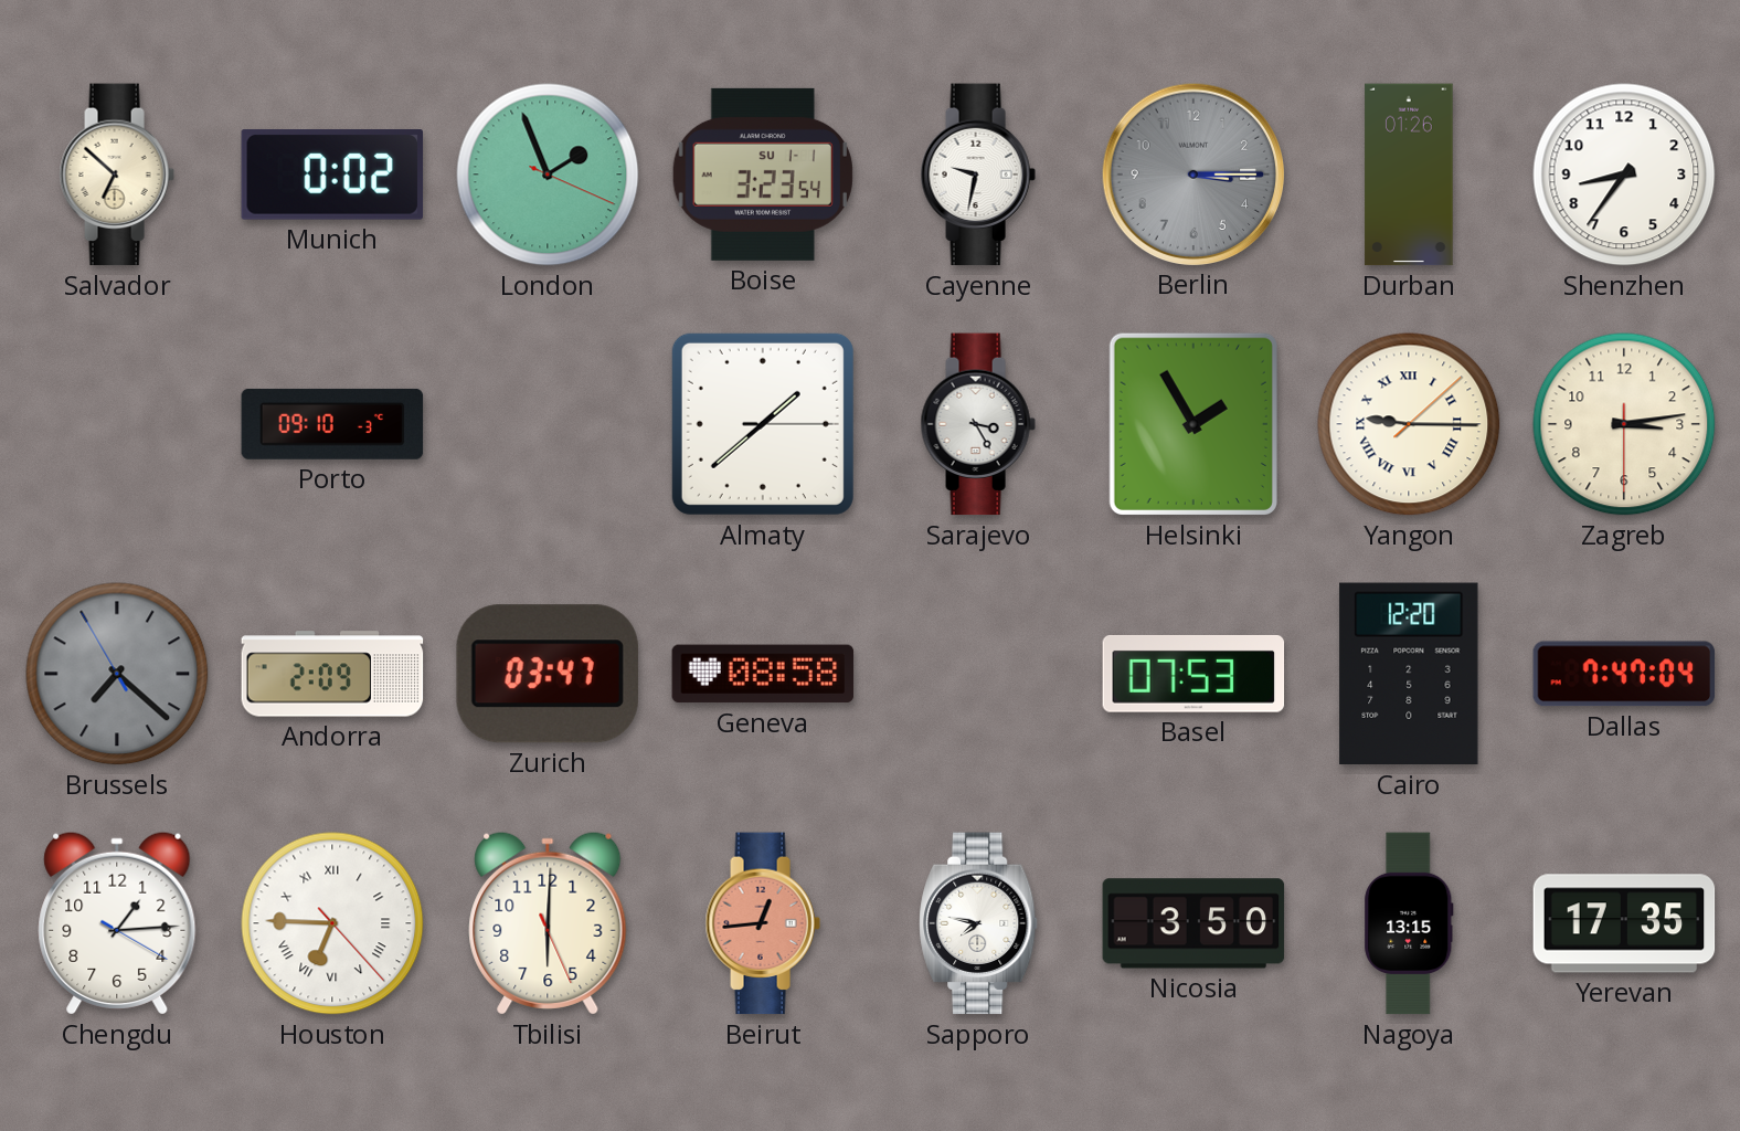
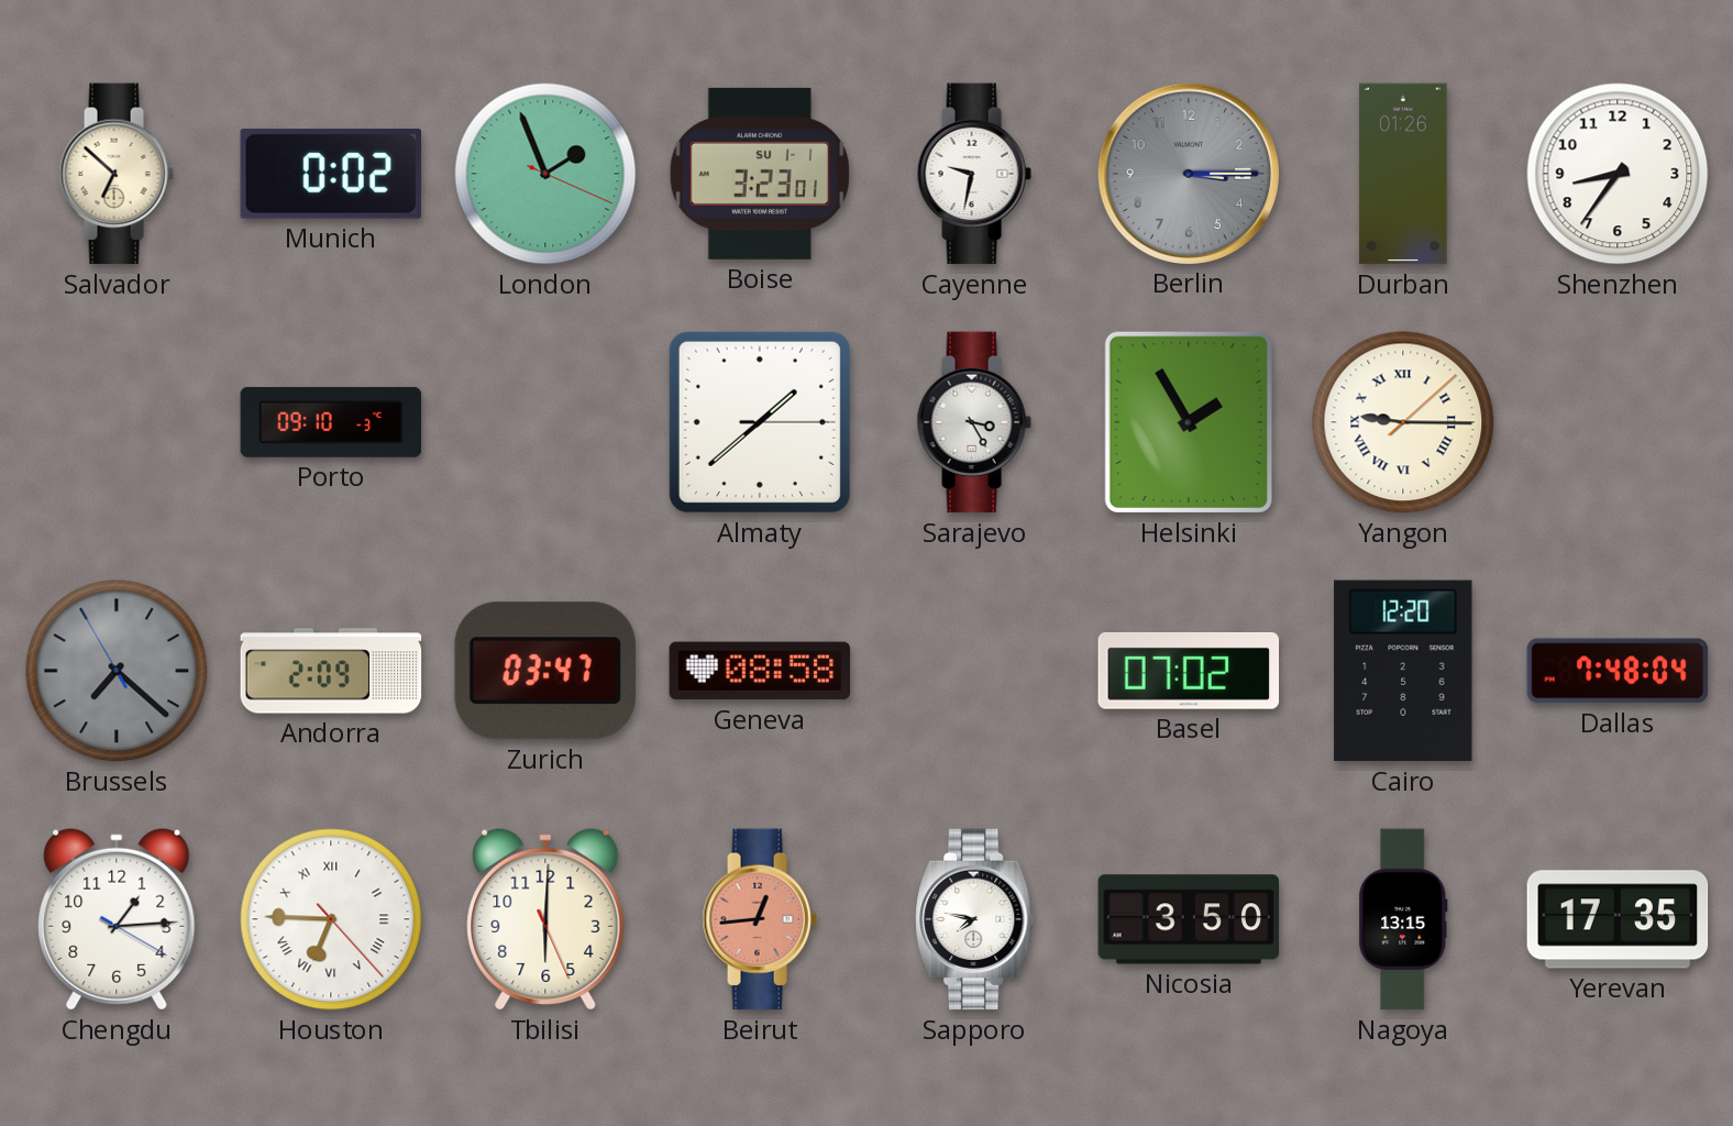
Boise: 3:23:54 -> 3:23:01 (760, 174)
Zagreb: 3:13 -> none (1624, 424)
Basel: 07:53 -> 07:02 (1189, 671)
Dallas: 7:47 -> 7:48 (1618, 671)
